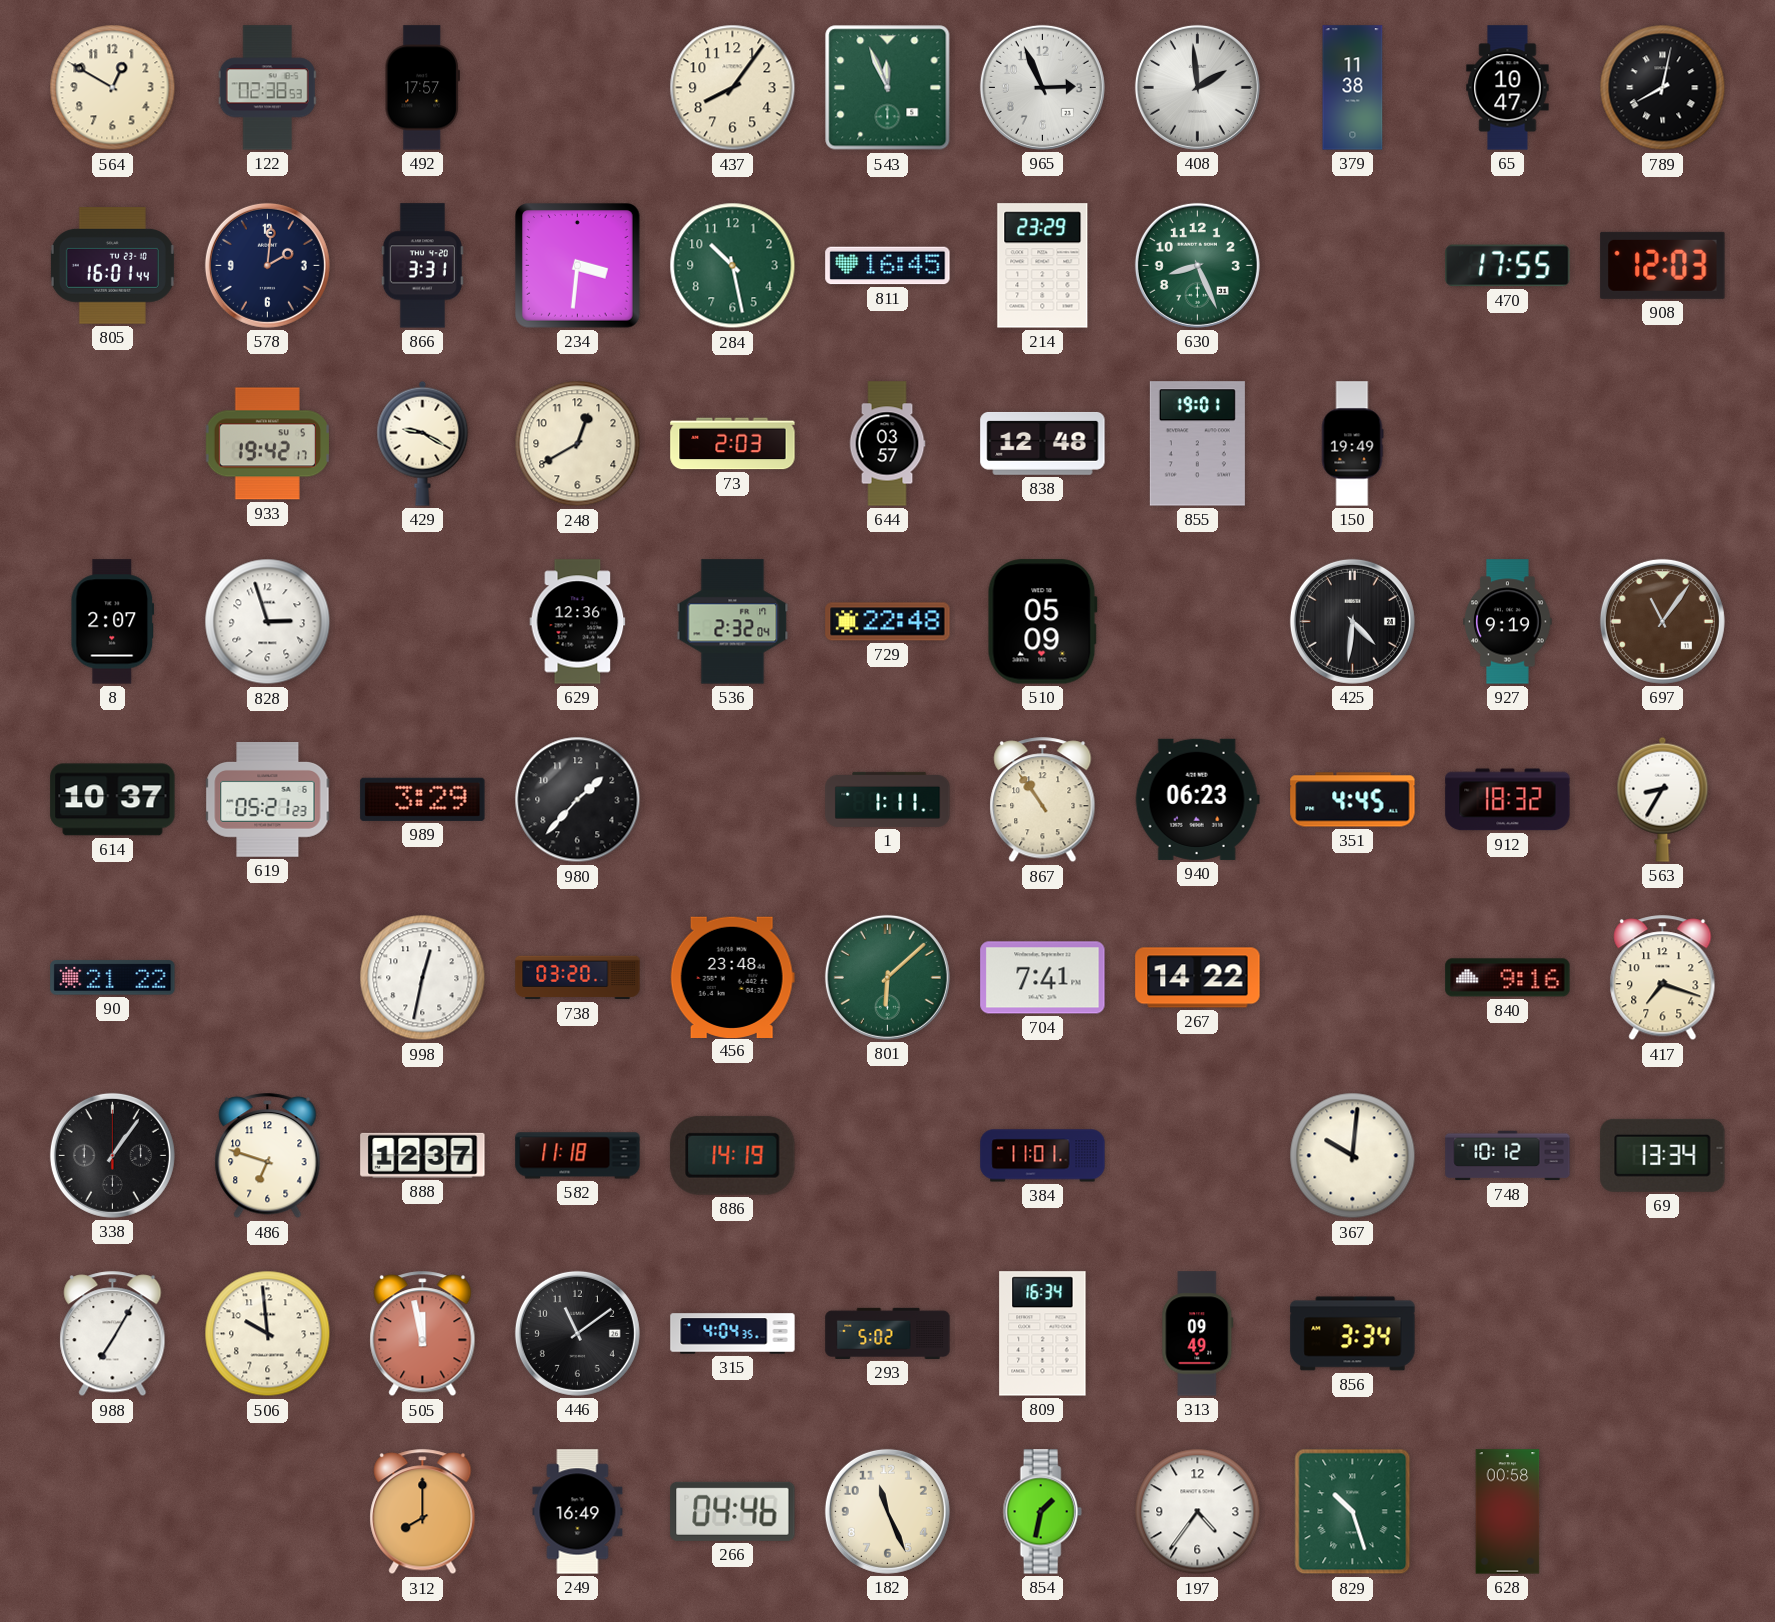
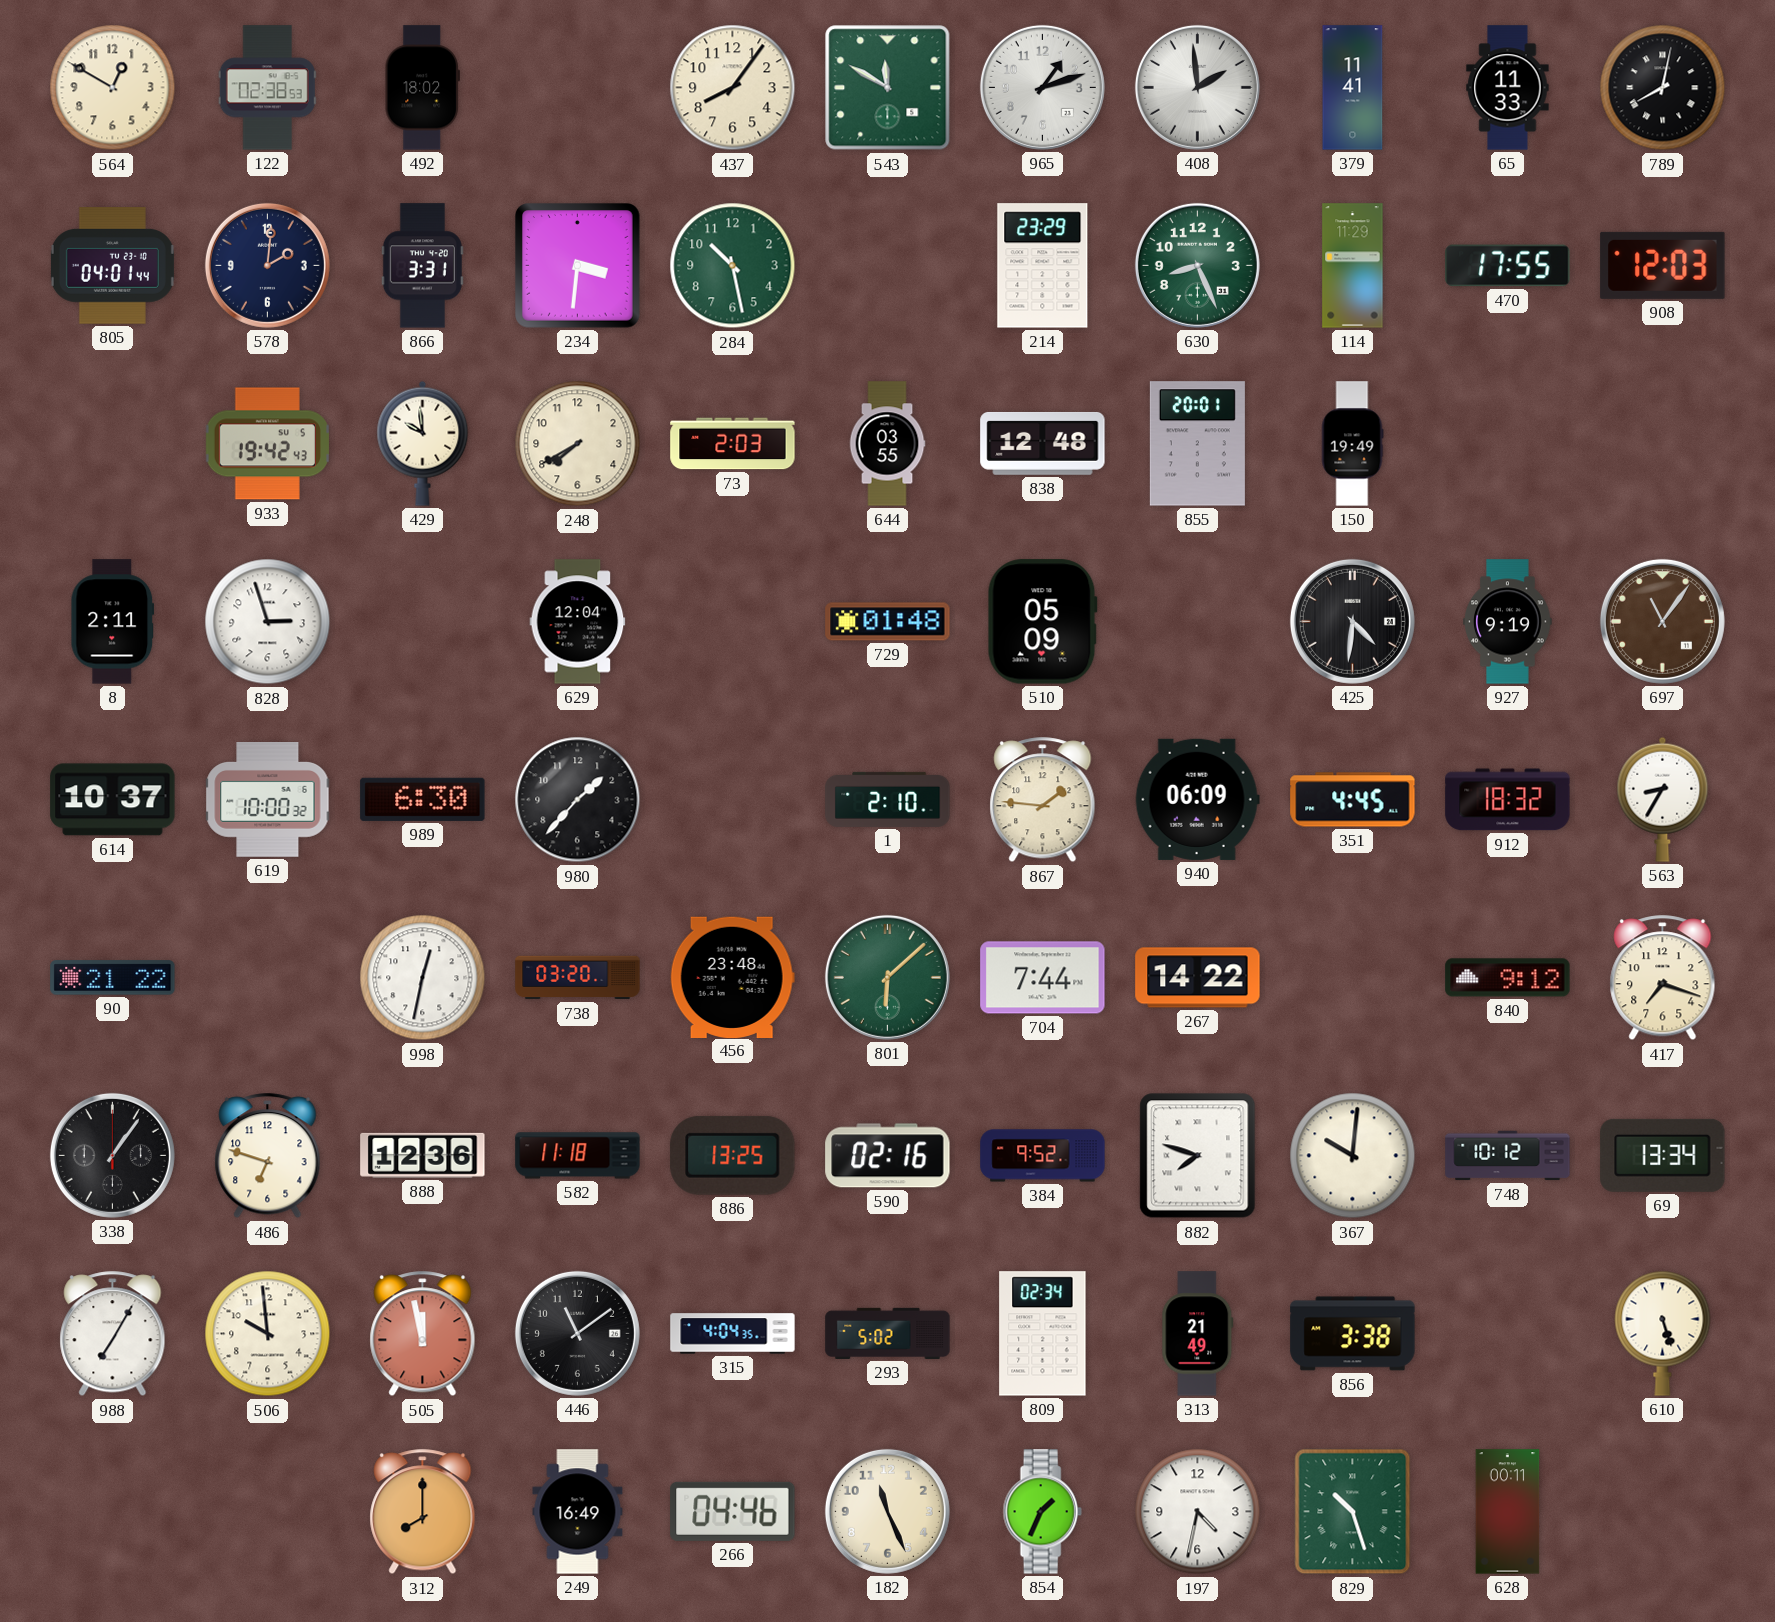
492: 17:57 -> 18:02 (422, 88)
543: 11:56 -> 11:50 (888, 88)
965: 2:56 -> 1:12 (1042, 87)
379: 11:38 -> 11:41 (1353, 88)
65: 10:47 -> 11:33 (1508, 88)
805: 16:01 -> 04:01 (112, 266)
811: 16:45 -> none (888, 266)
114: none -> 11:29 (1353, 266)
933: 19:42:17 -> 19:42:43 (267, 444)
429: 9:20 -> 9:59 (423, 443)
248: 12:40 -> 7:40 (578, 444)
644: 03:57 -> 03:55 (887, 444)
855: 19:01 -> 20:01 (1197, 444)
8: 2:07 -> 2:11 (113, 622)
629: 12:36 -> 12:04 (578, 622)
536: 2:32 -> none (733, 622)
729: 22:48 -> 01:48 (888, 622)
619: 05:21 -> 10:00 (268, 800)
989: 3:29 -> 6:30 (423, 799)
1: 1:11 -> 2:10 (888, 799)
867: 10:54 -> 1:46 (1043, 800)
940: 06:23 -> 06:09 (1197, 799)
704: 7:41 -> 7:44 (1043, 978)
840: 9:16 -> 9:12 (1508, 978)
888: 12:37 -> 12:36 (423, 1155)
886: 14:19 -> 13:25 (733, 1155)
590: none -> 02:16 (888, 1156)
384: 11:01 -> 9:52 (1043, 1156)
882: none -> 7:48 (1198, 1156)
809: 16:34 -> 02:34 (1043, 1334)
313: 09:49 -> 21:49 (1198, 1334)
856: 3:34 -> 3:38 (1353, 1334)
610: none -> 5:27 (1663, 1333)
854: 1:32 -> 1:34 (1042, 1512)
197: 4:36 -> 4:32 (1198, 1512)
628: 00:58 -> 00:11 (1508, 1512)
